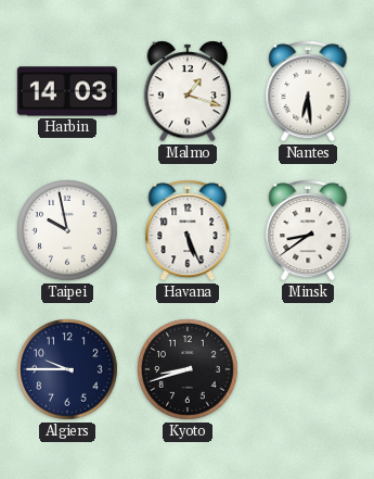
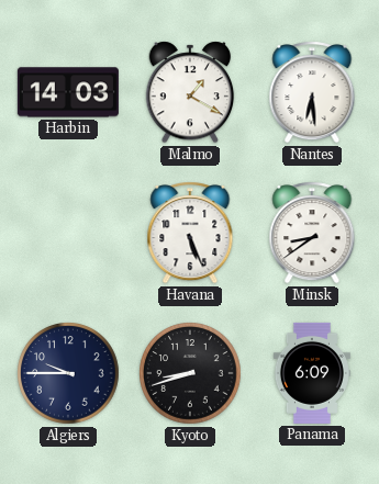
Malmo: 1:18 -> 1:20 (190, 92)
Taipei: 9:58 -> none (67, 230)
Panama: none -> 6:09 (312, 373)
